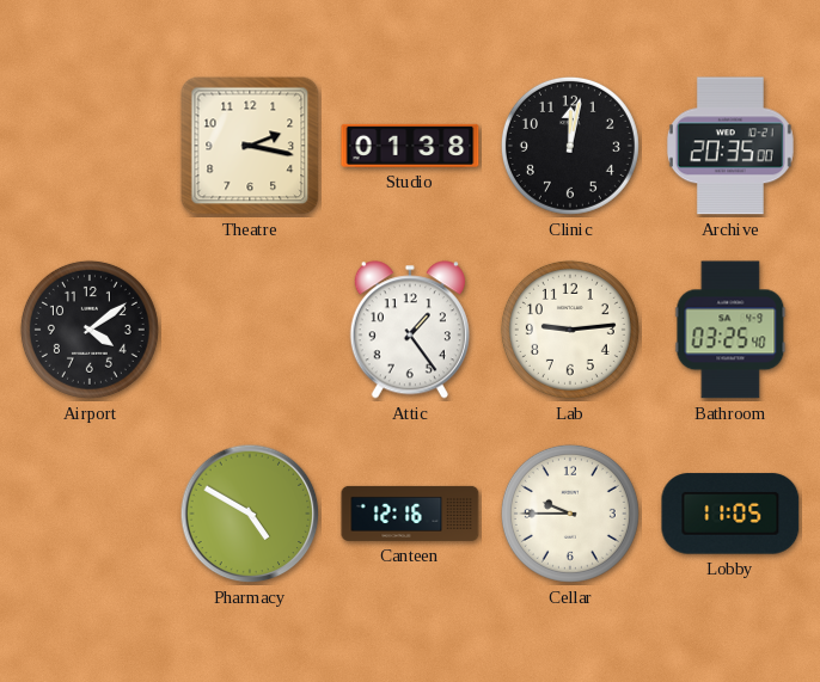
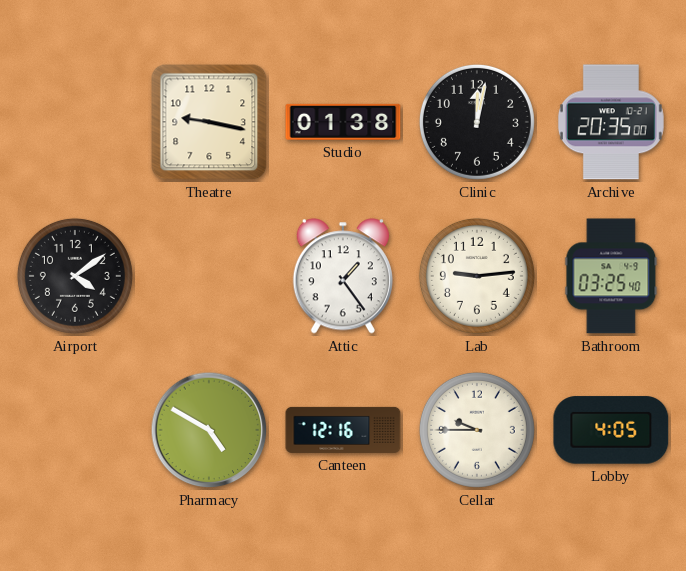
Theatre: 2:17 -> 9:17 (209, 122)
Lobby: 11:05 -> 4:05 (611, 430)
